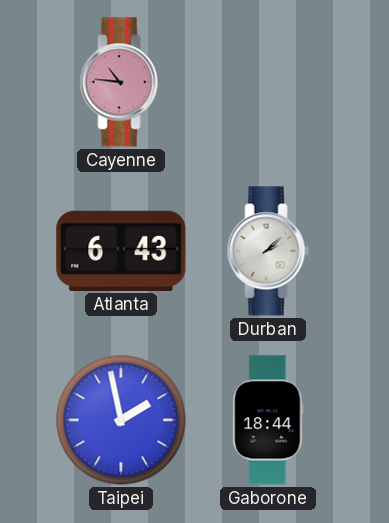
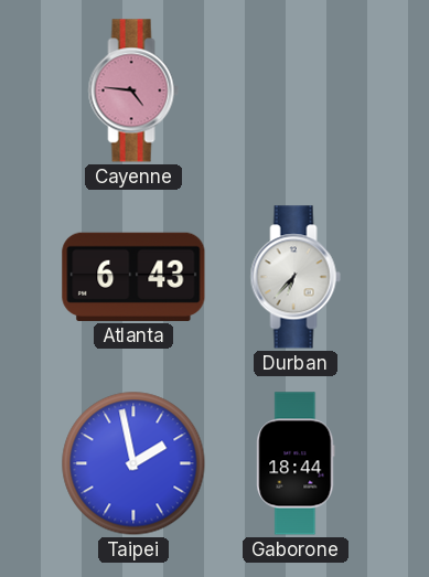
Cayenne: 10:46 -> 4:46 (133, 90)
Durban: 2:08 -> 6:37 (296, 277)
